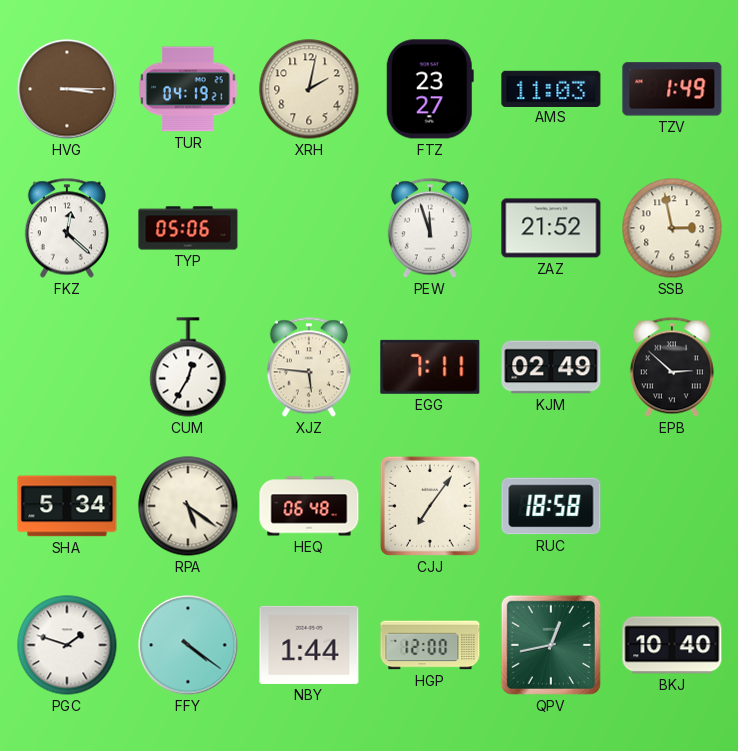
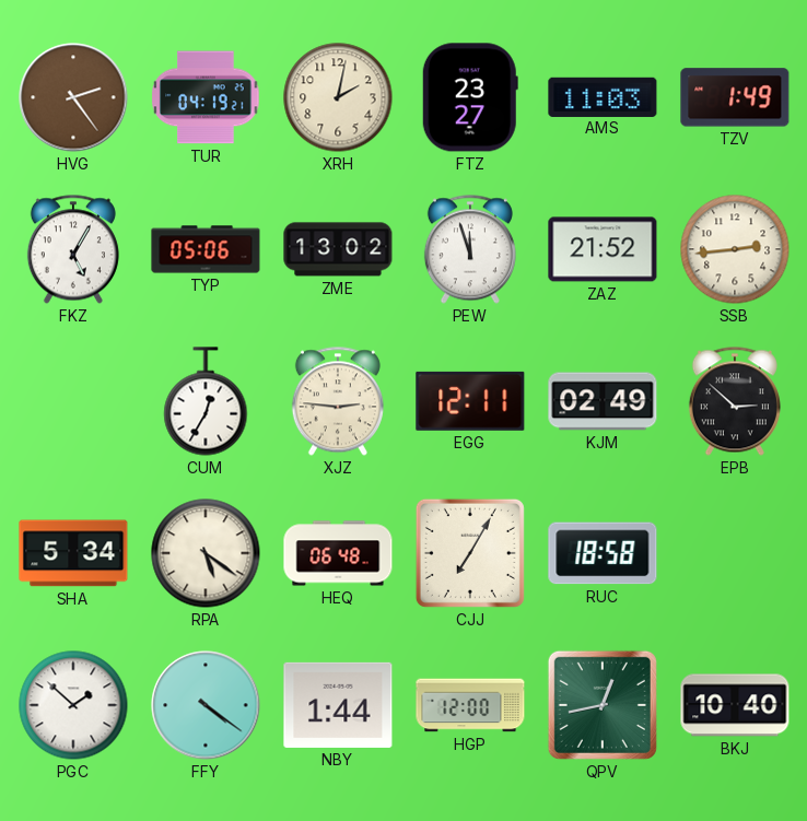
HVG: 3:15 -> 2:24 (73, 97)
FKZ: 12:22 -> 5:05 (73, 249)
ZME: none -> 13:02 (338, 249)
SSB: 2:58 -> 2:44 (735, 249)
XJZ: 5:46 -> 2:46 (338, 401)
EGG: 7:11 -> 12:11 (470, 401)
CJJ: 7:06 -> 7:05 (470, 553)
PGC: 1:48 -> 1:52 (73, 705)
